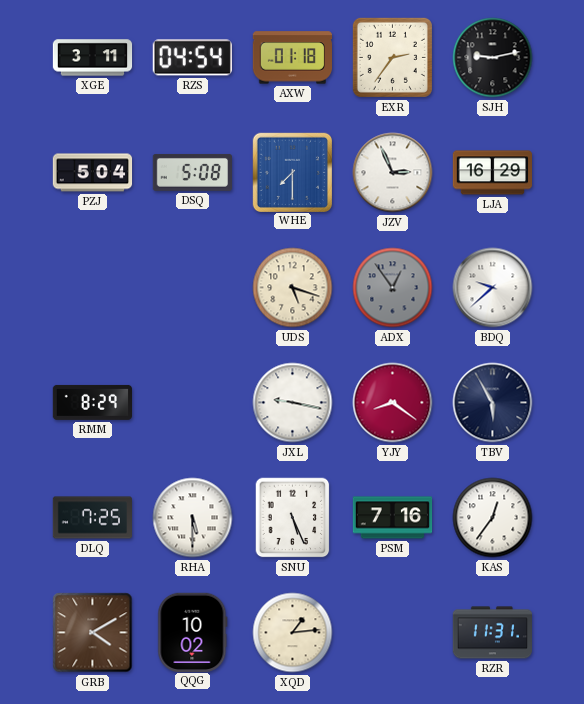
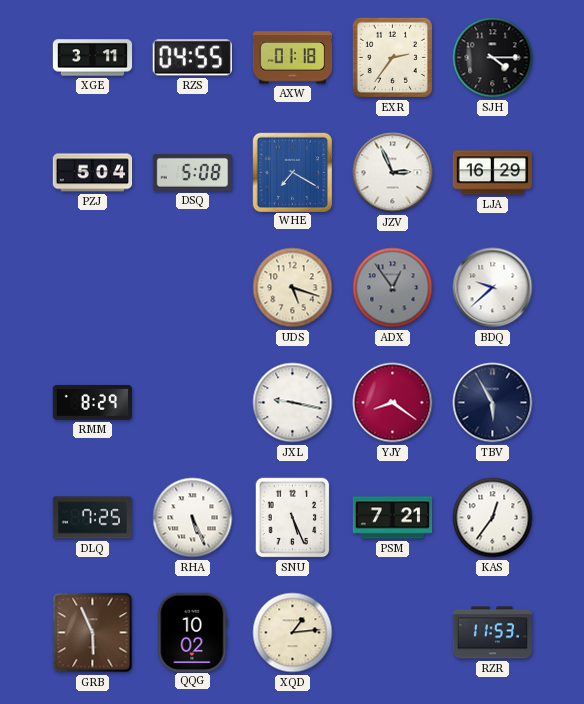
RZS: 04:54 -> 04:55 (192, 58)
SJH: 9:13 -> 4:15 (493, 58)
WHE: 7:30 -> 7:20 (292, 172)
RHA: 5:30 -> 5:26 (193, 518)
PSM: 7:16 -> 7:21 (393, 518)
GRB: 4:10 -> 5:56 (93, 633)
RZR: 11:31 -> 11:53 (492, 633)
